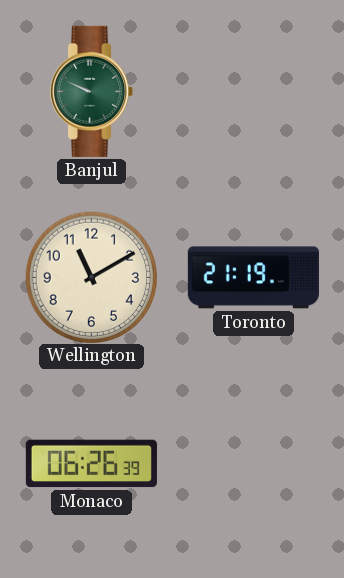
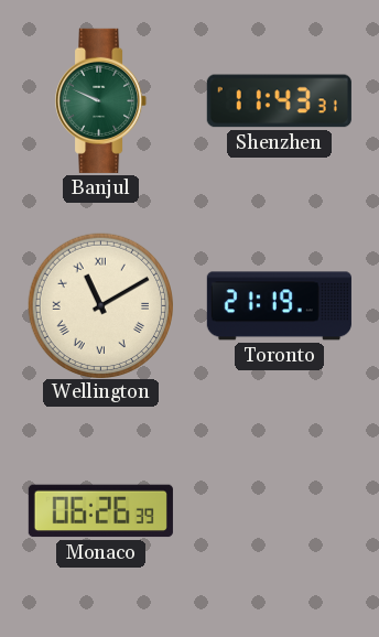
Shenzhen: none -> 11:43 (279, 101)
Wellington numerals: Arabic -> Roman (100, 305)
